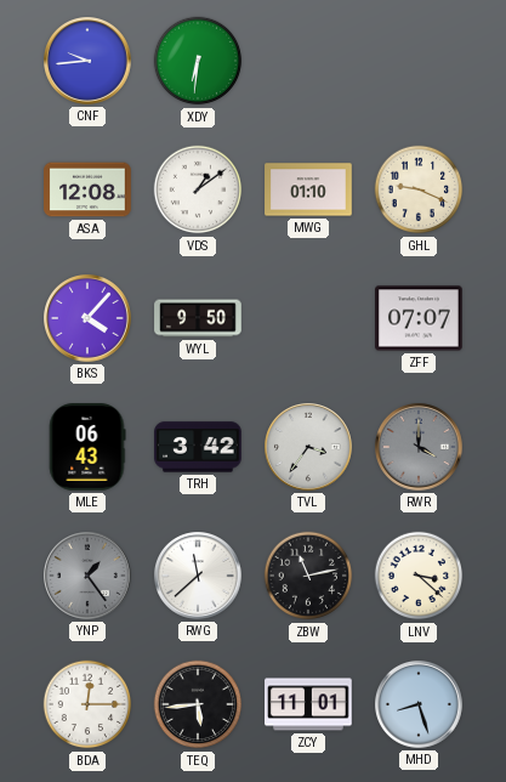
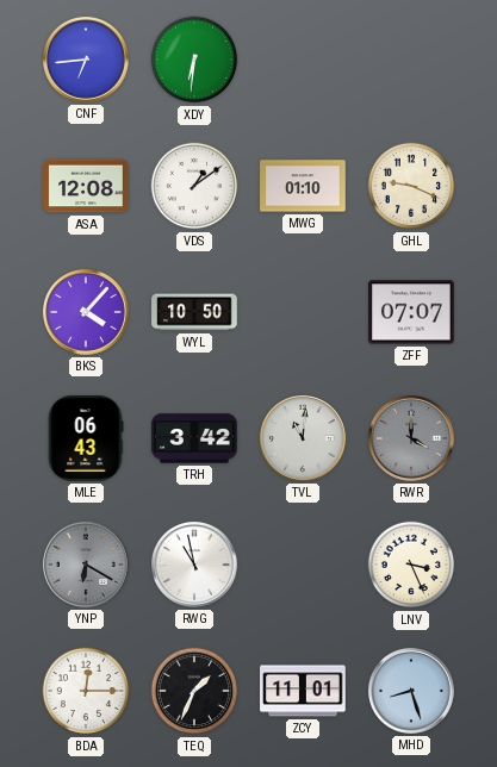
CNF: 9:44 -> 6:44 (87, 61)
WYL: 9:50 -> 10:50 (194, 312)
TVL: 3:36 -> 11:01 (304, 439)
YNP: 1:24 -> 6:20 (87, 566)
RWG: 11:38 -> 10:58 (195, 566)
ZBW: 11:13 -> none (308, 576)
LNV: 3:22 -> 3:26 (411, 565)
TEQ: 5:44 -> 1:34 (194, 691)
